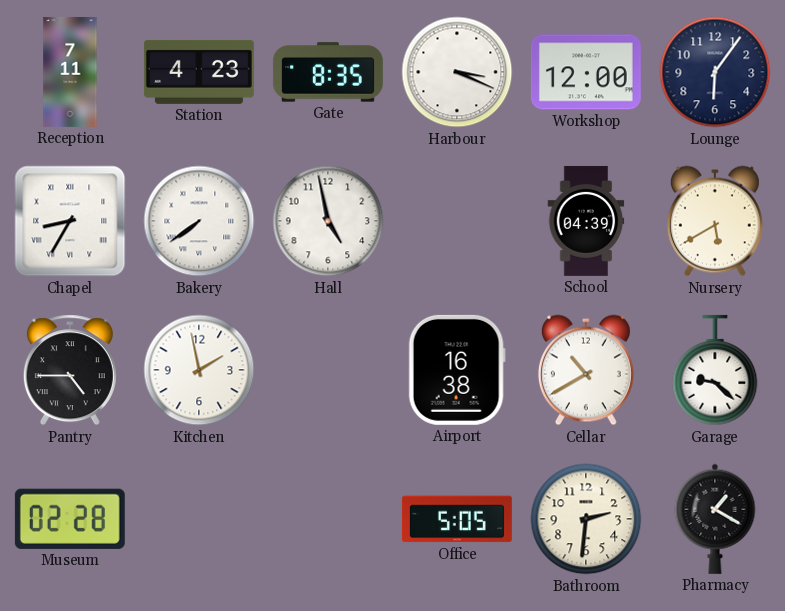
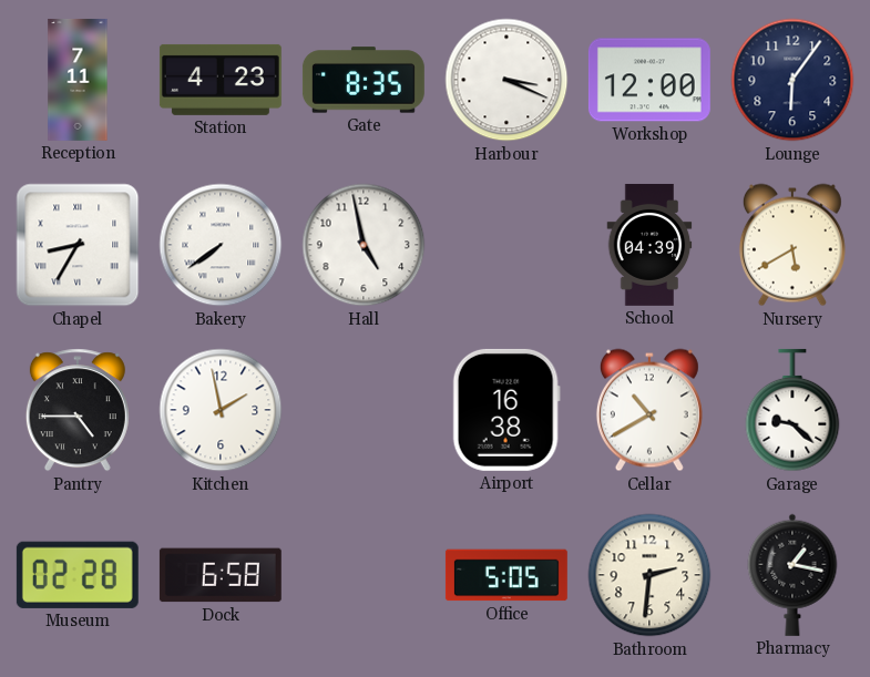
Dock: none -> 6:58 (221, 575)
Pharmacy: 1:20 -> 1:17 (792, 575)
